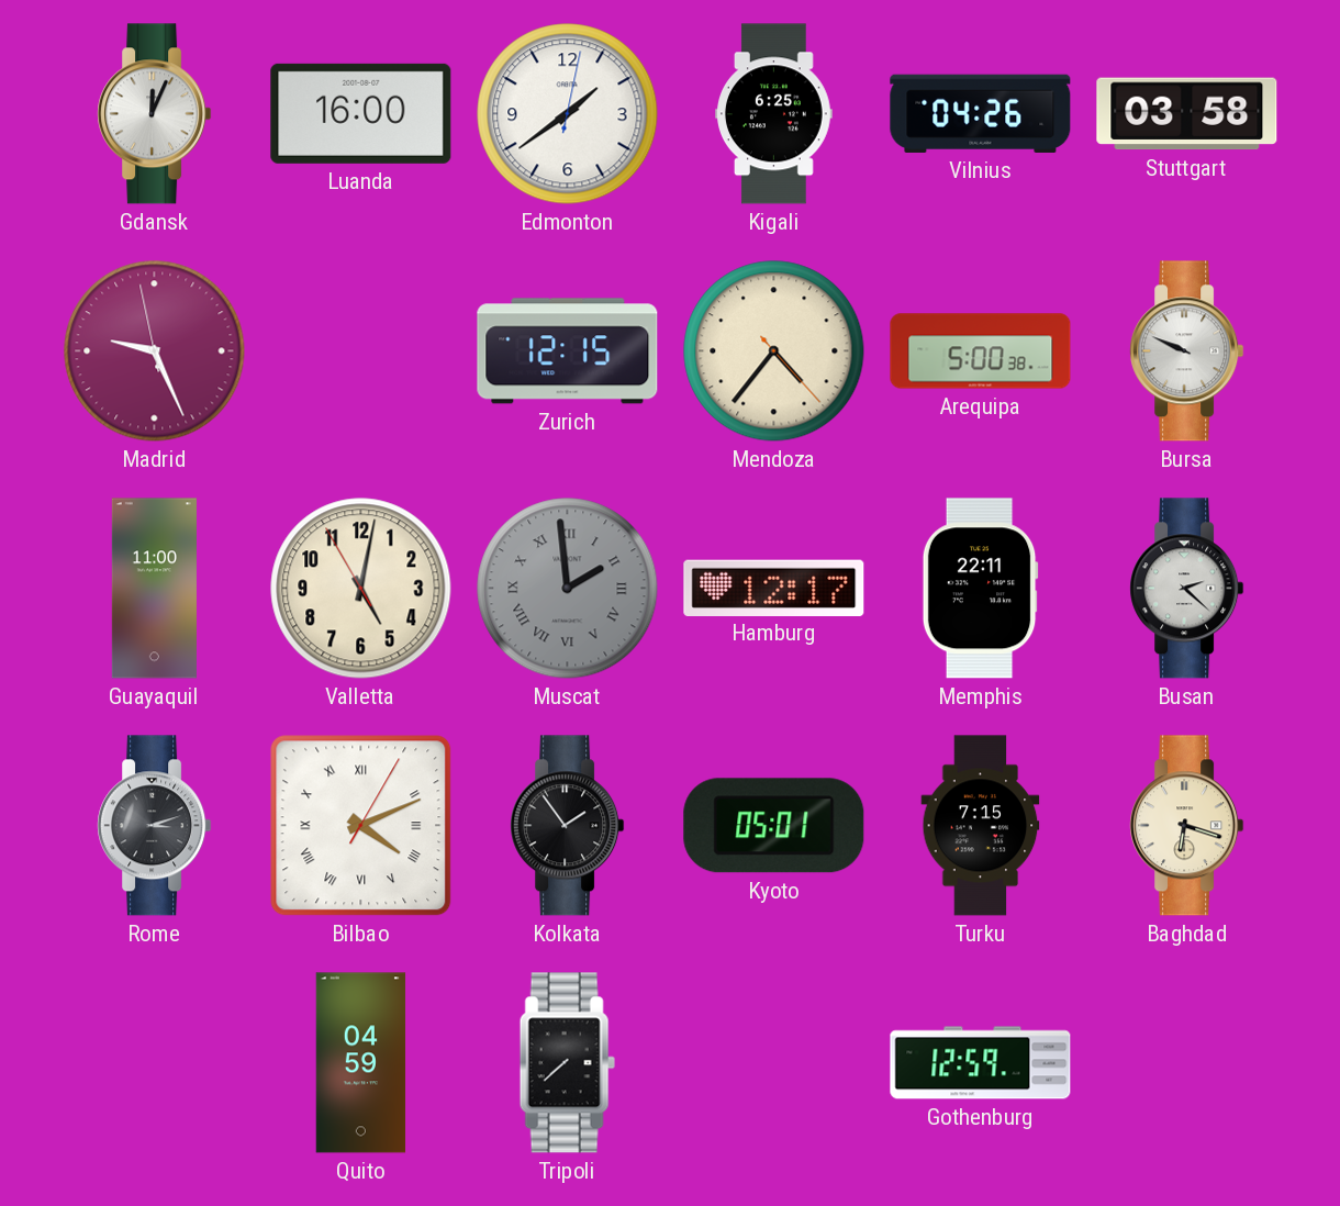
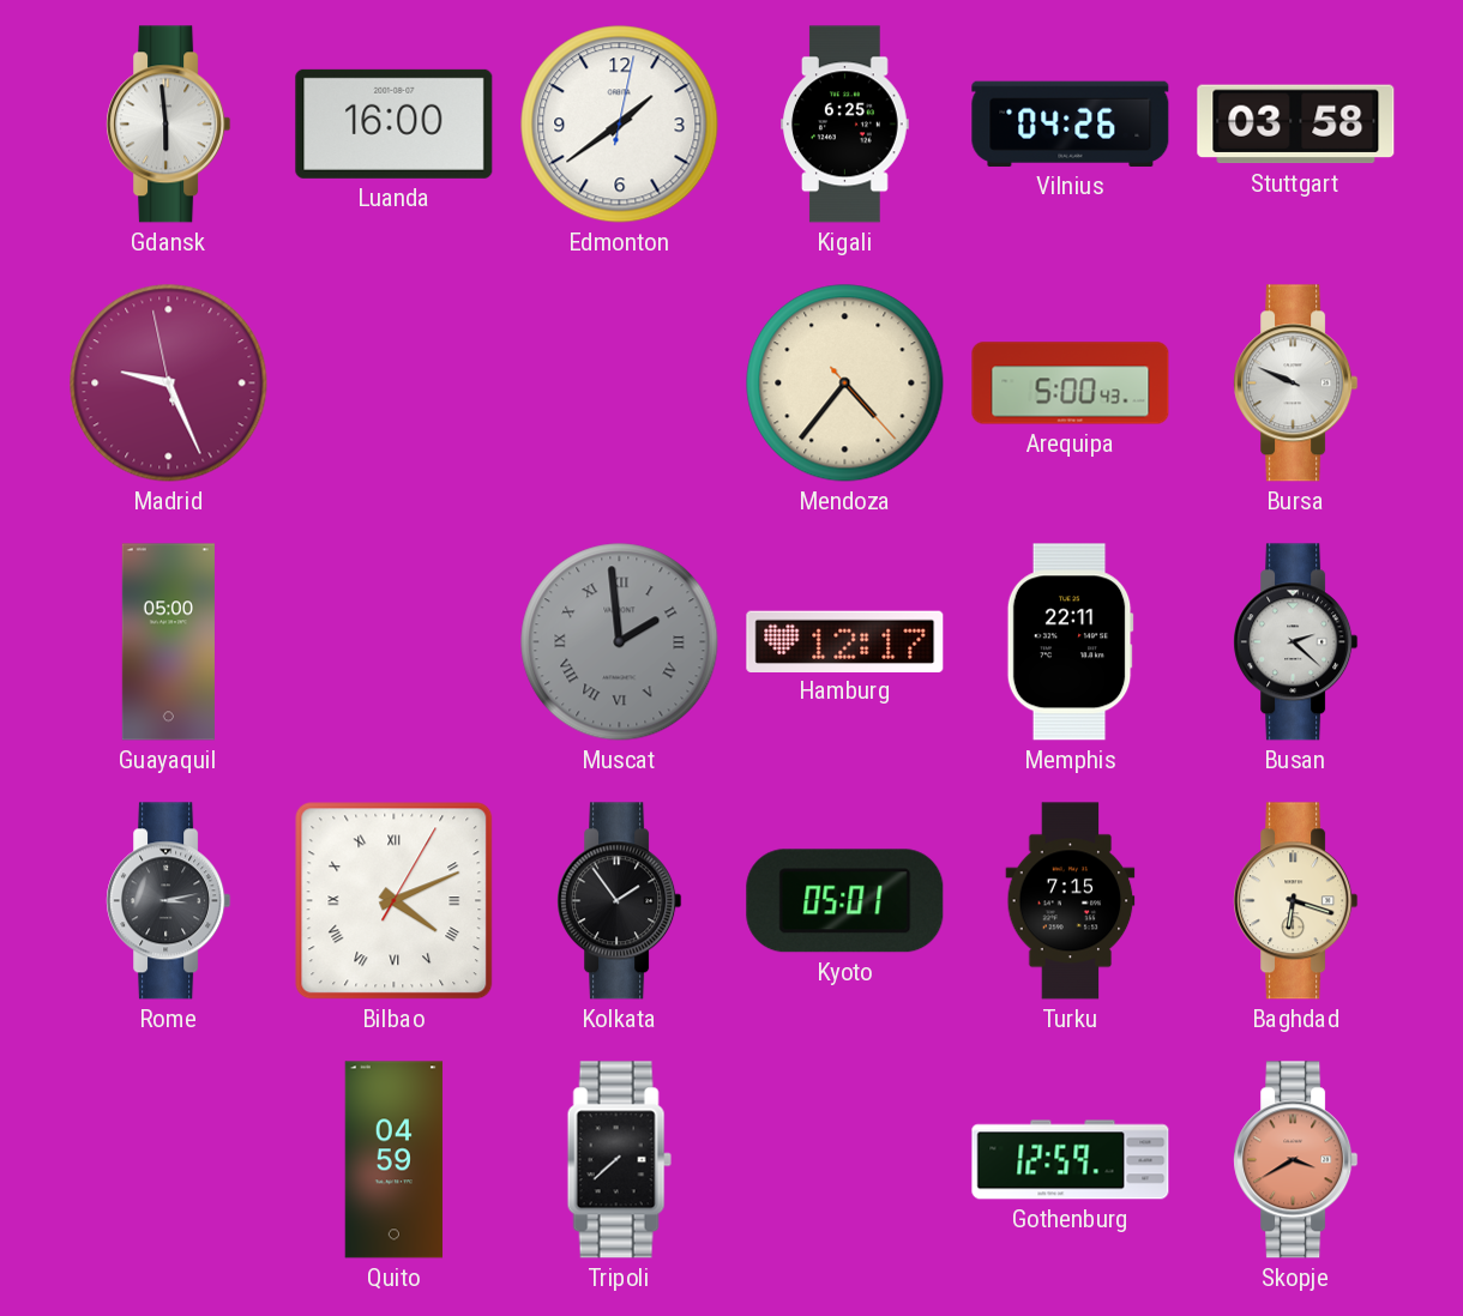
Gdansk: 12:04 -> 5:59 (169, 125)
Zurich: 12:15 -> none (568, 351)
Arequipa: 5:00:38 -> 5:00:43 (1071, 384)
Guayaquil: 11:00 -> 05:00 (168, 642)
Valletta: 5:01 -> none (361, 589)
Rome: 3:12 -> 3:13 (169, 901)
Skopje: none -> 3:40 (1296, 1160)
